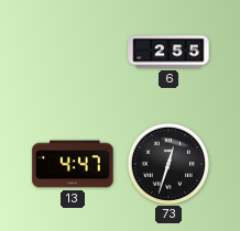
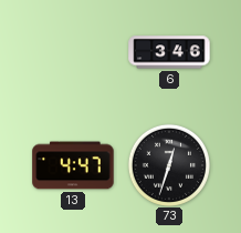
6: 2:55 -> 3:46 (169, 52)
